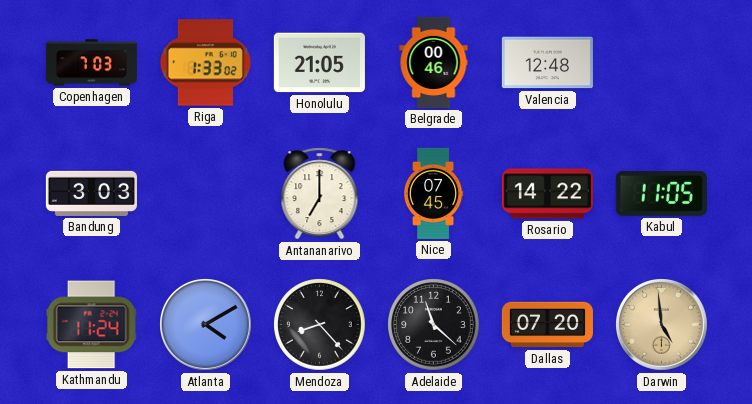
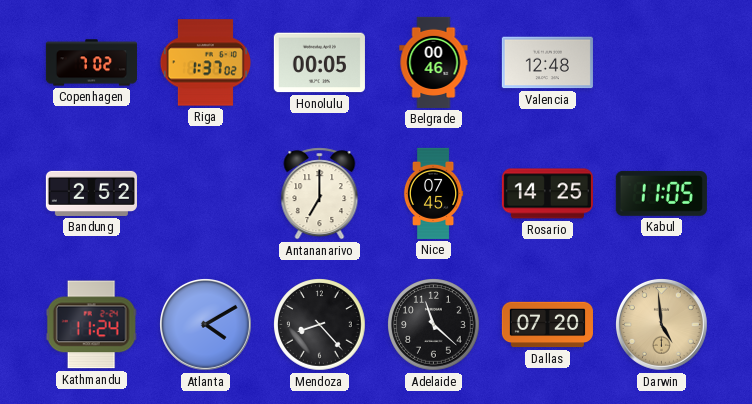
Copenhagen: 7:03 -> 7:02 (91, 63)
Riga: 1:33 -> 1:37 (205, 63)
Honolulu: 21:05 -> 00:05 (319, 63)
Bandung: 3:03 -> 2:52 (91, 193)
Rosario: 14:22 -> 14:25 (547, 194)
